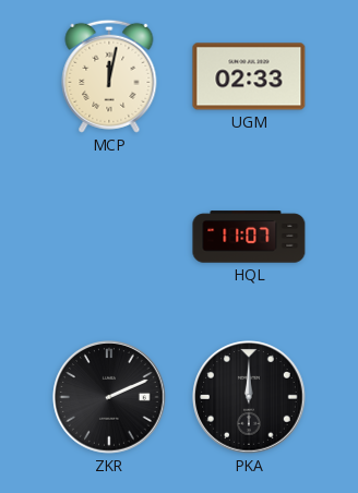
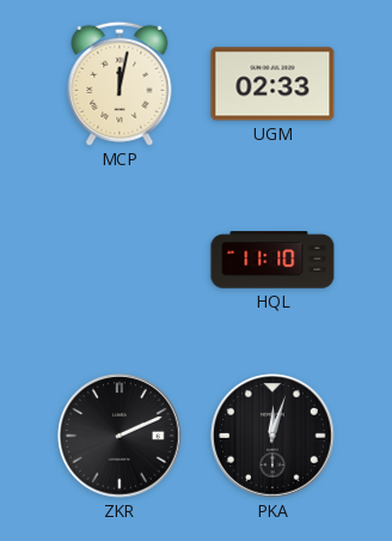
HQL: 11:07 -> 11:10 (272, 260)
PKA: 12:00 -> 12:03 (272, 436)
